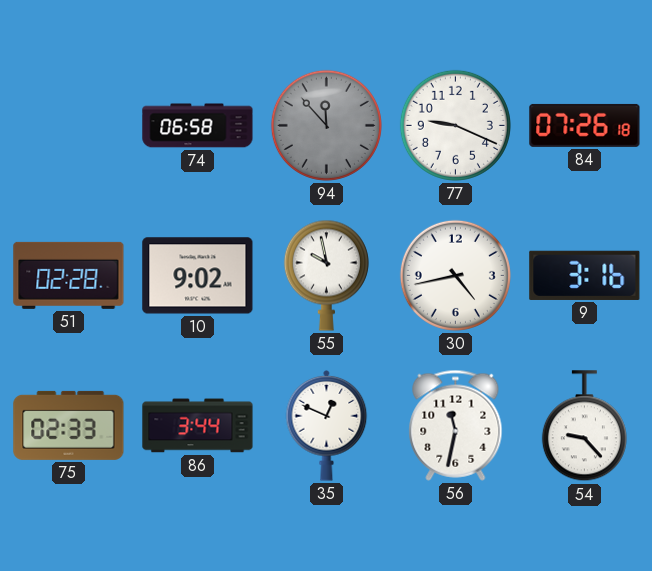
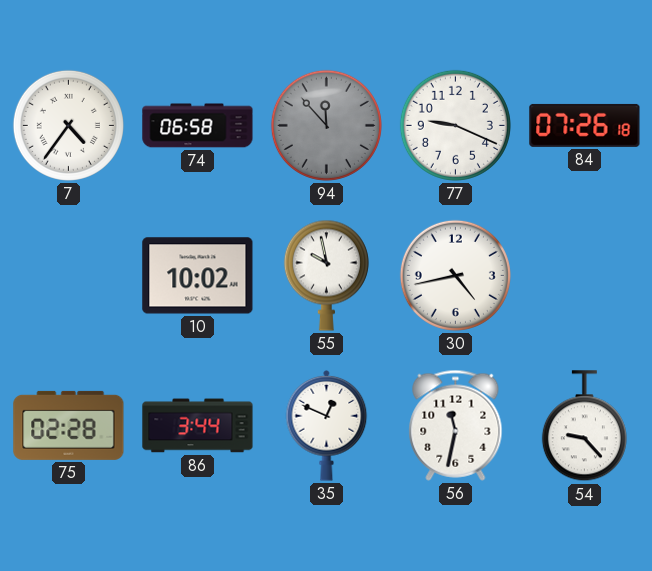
7: none -> 4:36 (68, 125)
51: 02:28 -> none (69, 275)
10: 9:02 -> 10:02 (198, 276)
9: 3:16 -> none (585, 275)
75: 02:33 -> 02:28 (69, 425)
